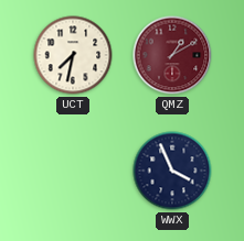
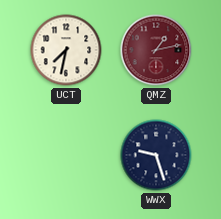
QMZ: 1:10 -> 1:13 (156, 50)
WWX: 3:56 -> 9:27 (156, 155)
